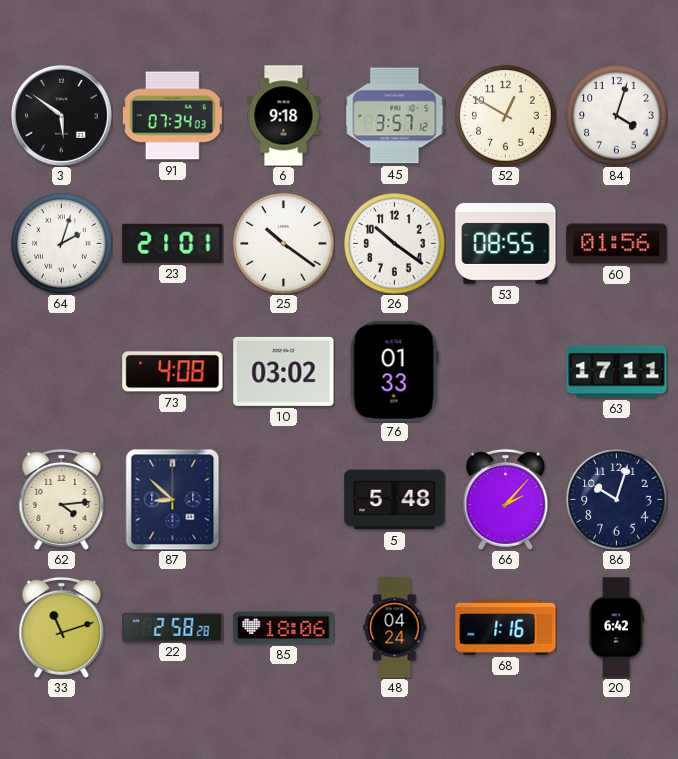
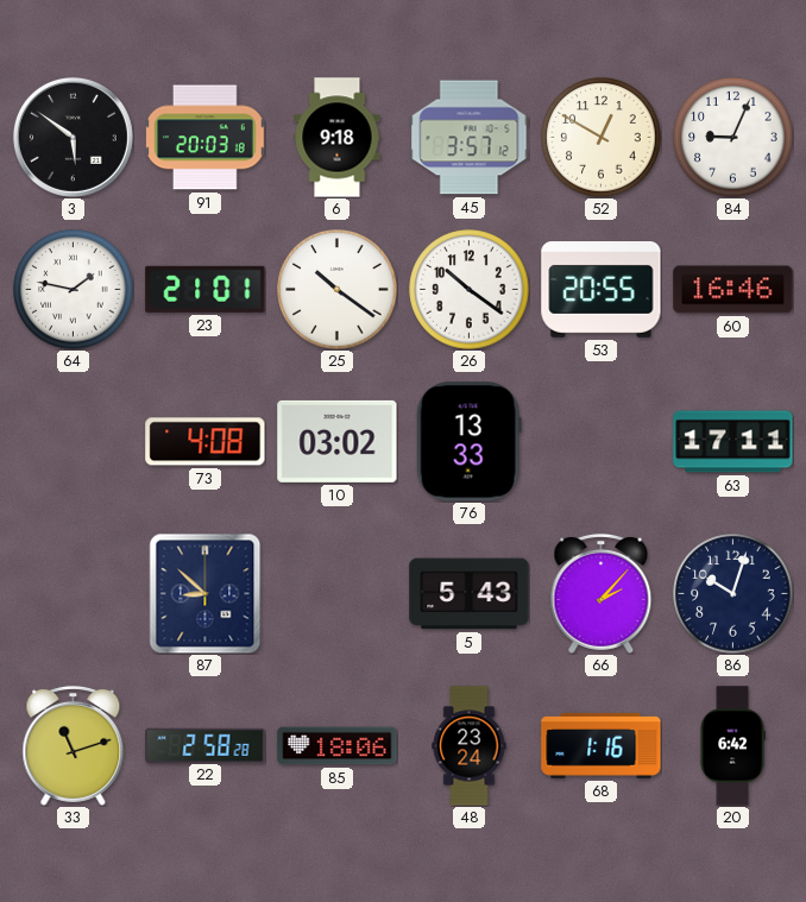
91: 07:34 -> 20:03 (206, 138)
84: 4:03 -> 9:04 (733, 138)
64: 2:03 -> 1:47 (74, 290)
53: 08:55 -> 20:55 (602, 290)
60: 01:56 -> 16:46 (733, 290)
76: 01:33 -> 13:33 (468, 442)
62: 4:14 -> none (62, 499)
5: 5:48 -> 5:43 (470, 594)
48: 04:24 -> 23:24 (470, 746)
